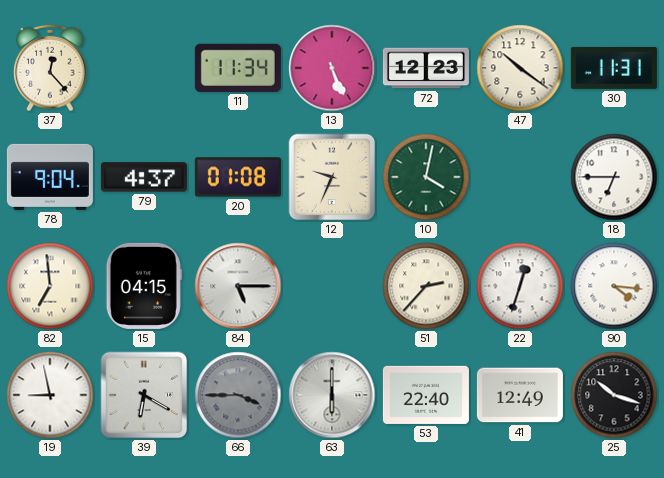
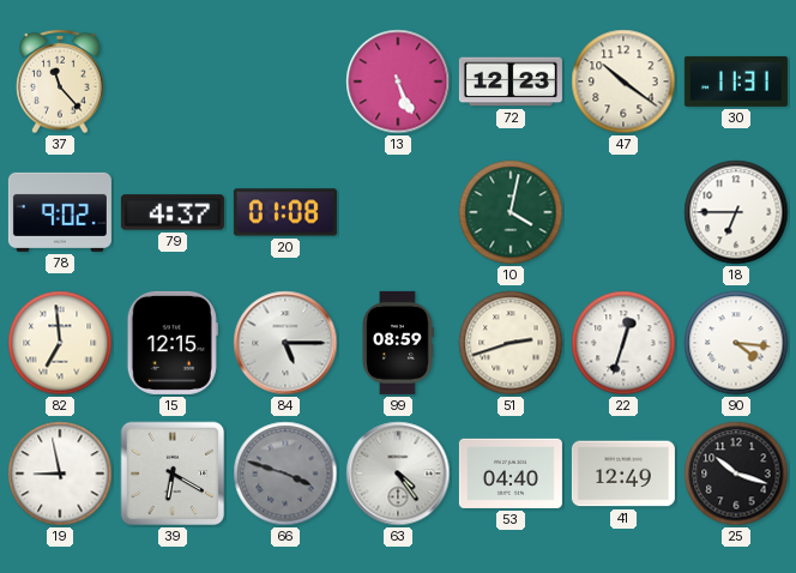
37: 12:23 -> 11:23 (60, 82)
11: 11:34 -> none (238, 68)
78: 9:04 -> 9:02 (60, 212)
12: 9:34 -> none (332, 177)
15: 04:15 -> 12:15 (173, 343)
99: none -> 08:59 (398, 343)
51: 2:37 -> 2:42 (511, 343)
66: 3:45 -> 3:48 (285, 474)
63: 6:00 -> 4:24 (398, 474)
53: 22:40 -> 04:40 (511, 474)
